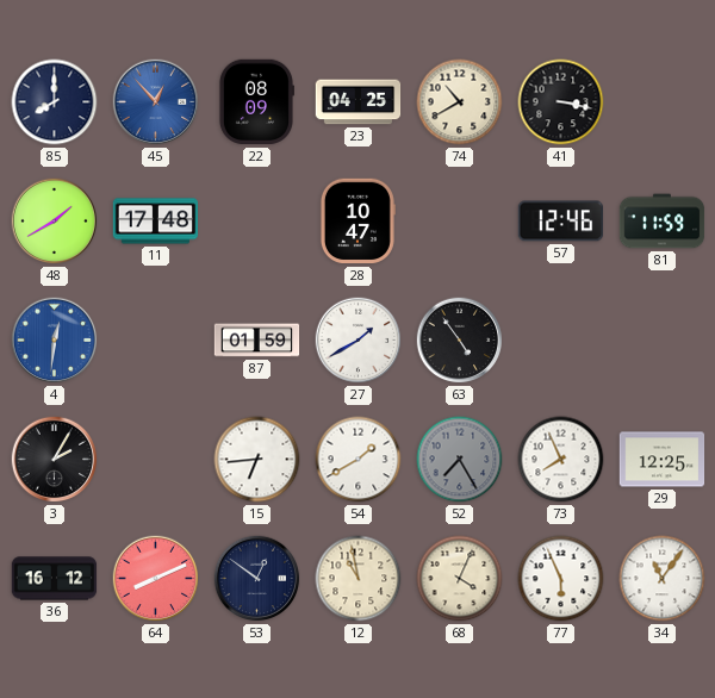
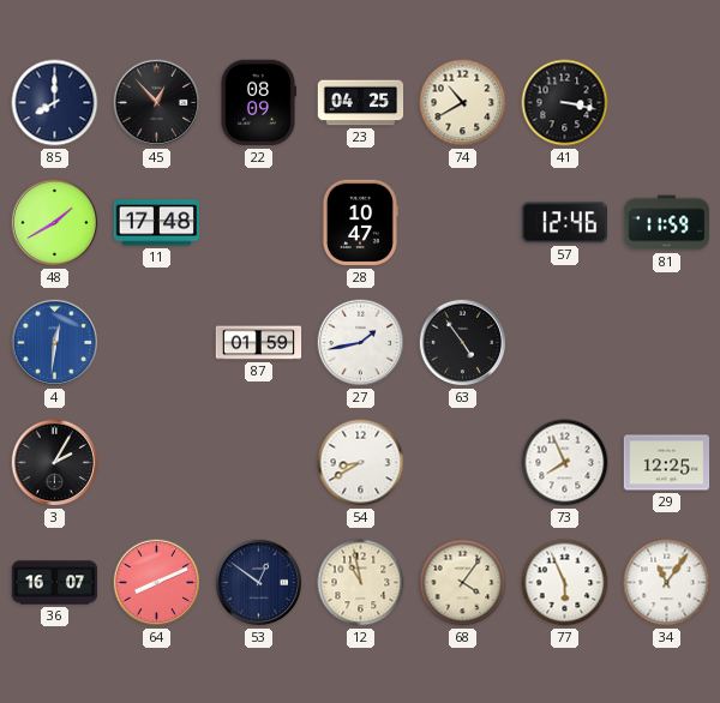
45 dial: blue -> black (157, 103)
27: 1:40 -> 1:43 (361, 343)
15: 6:44 -> none (257, 460)
54: 1:40 -> 8:40 (361, 463)
52: 7:25 -> none (460, 460)
36: 16:12 -> 16:07 (55, 583)
68: 4:04 -> 4:06 (463, 583)
